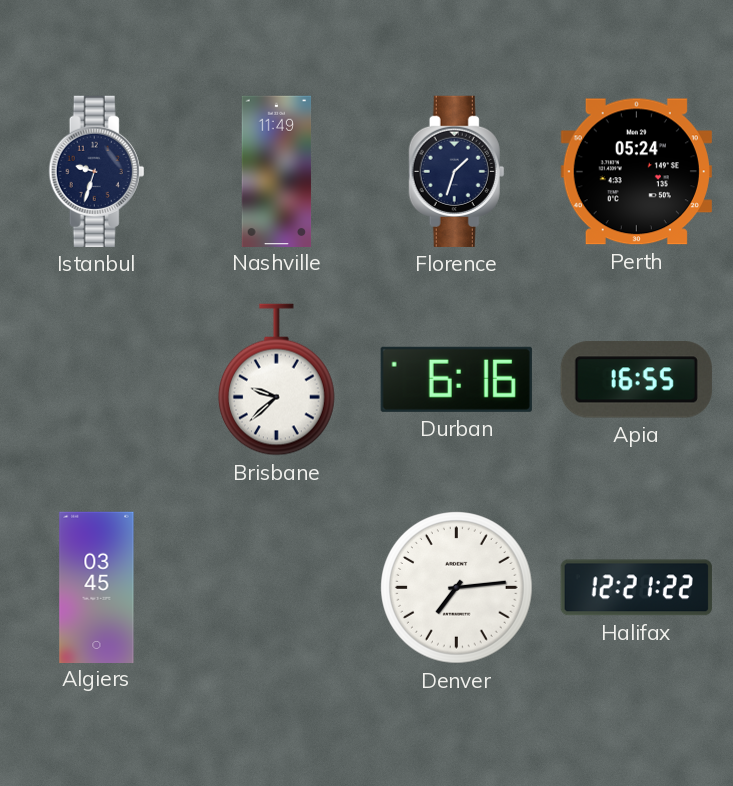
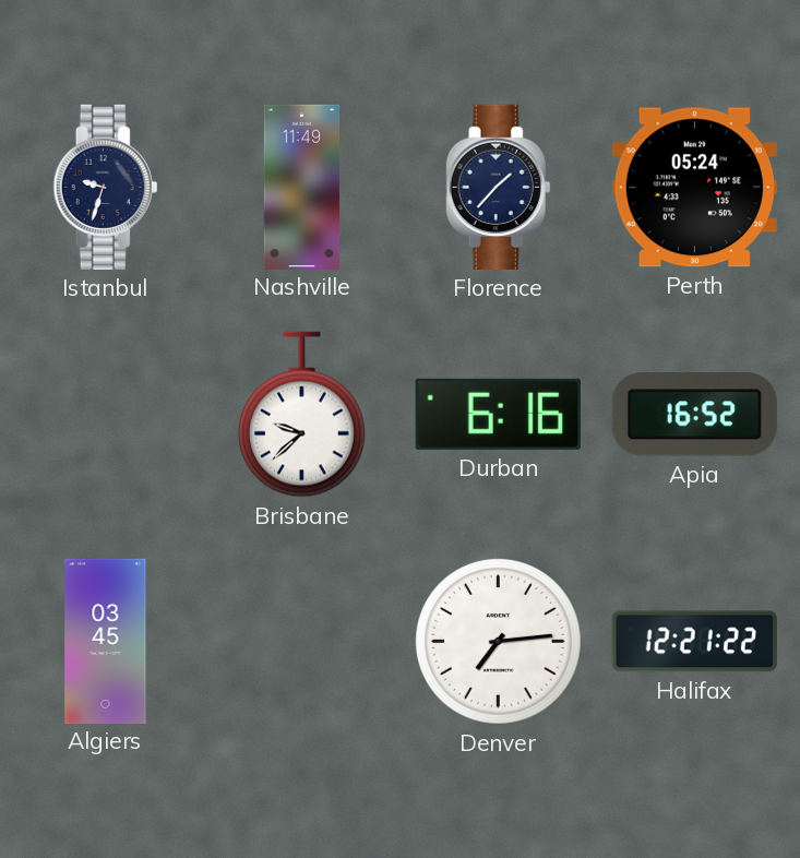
Florence: 1:33 -> 1:37 (499, 187)
Apia: 16:55 -> 16:52 (694, 415)
